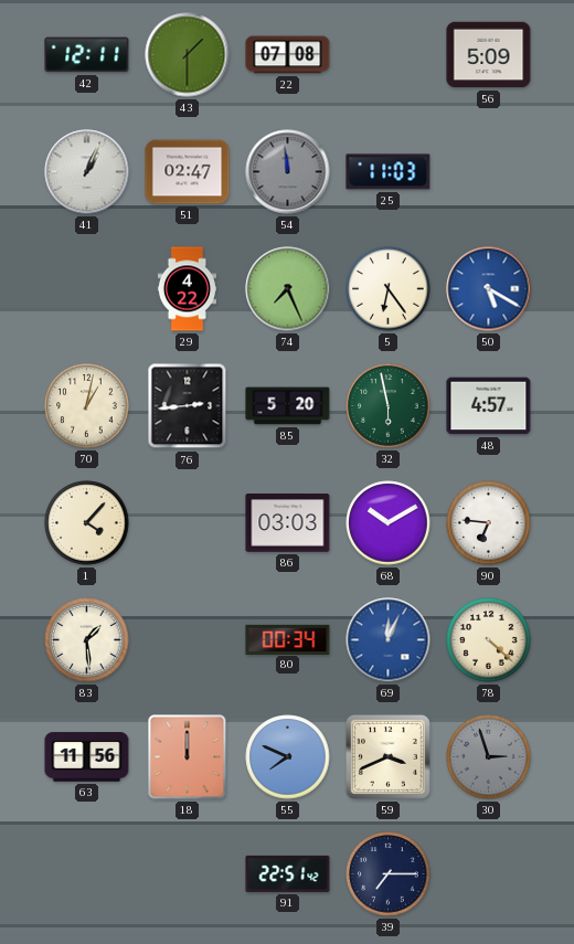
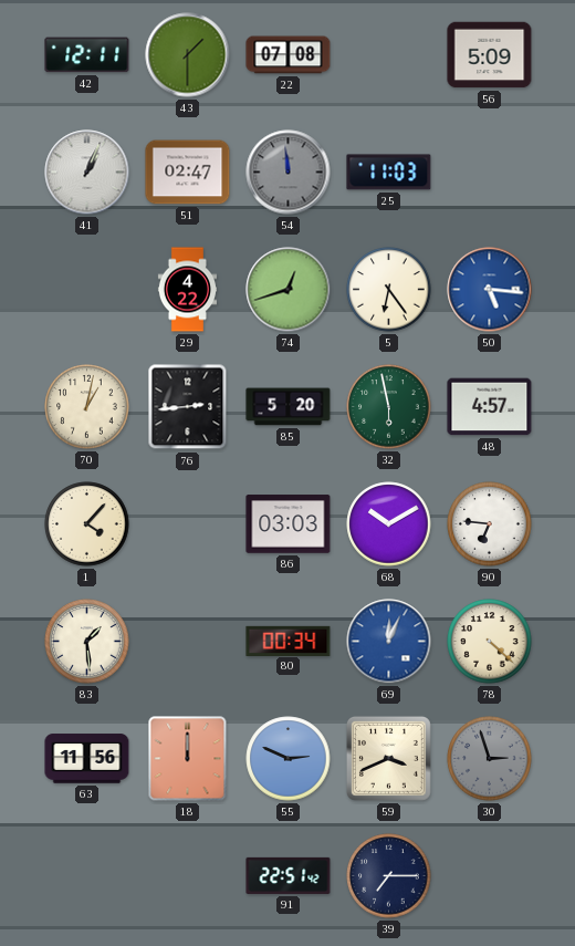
74: 7:26 -> 12:42 (289, 290)
50: 5:20 -> 5:16 (490, 290)
55: 7:49 -> 2:49 (289, 759)
